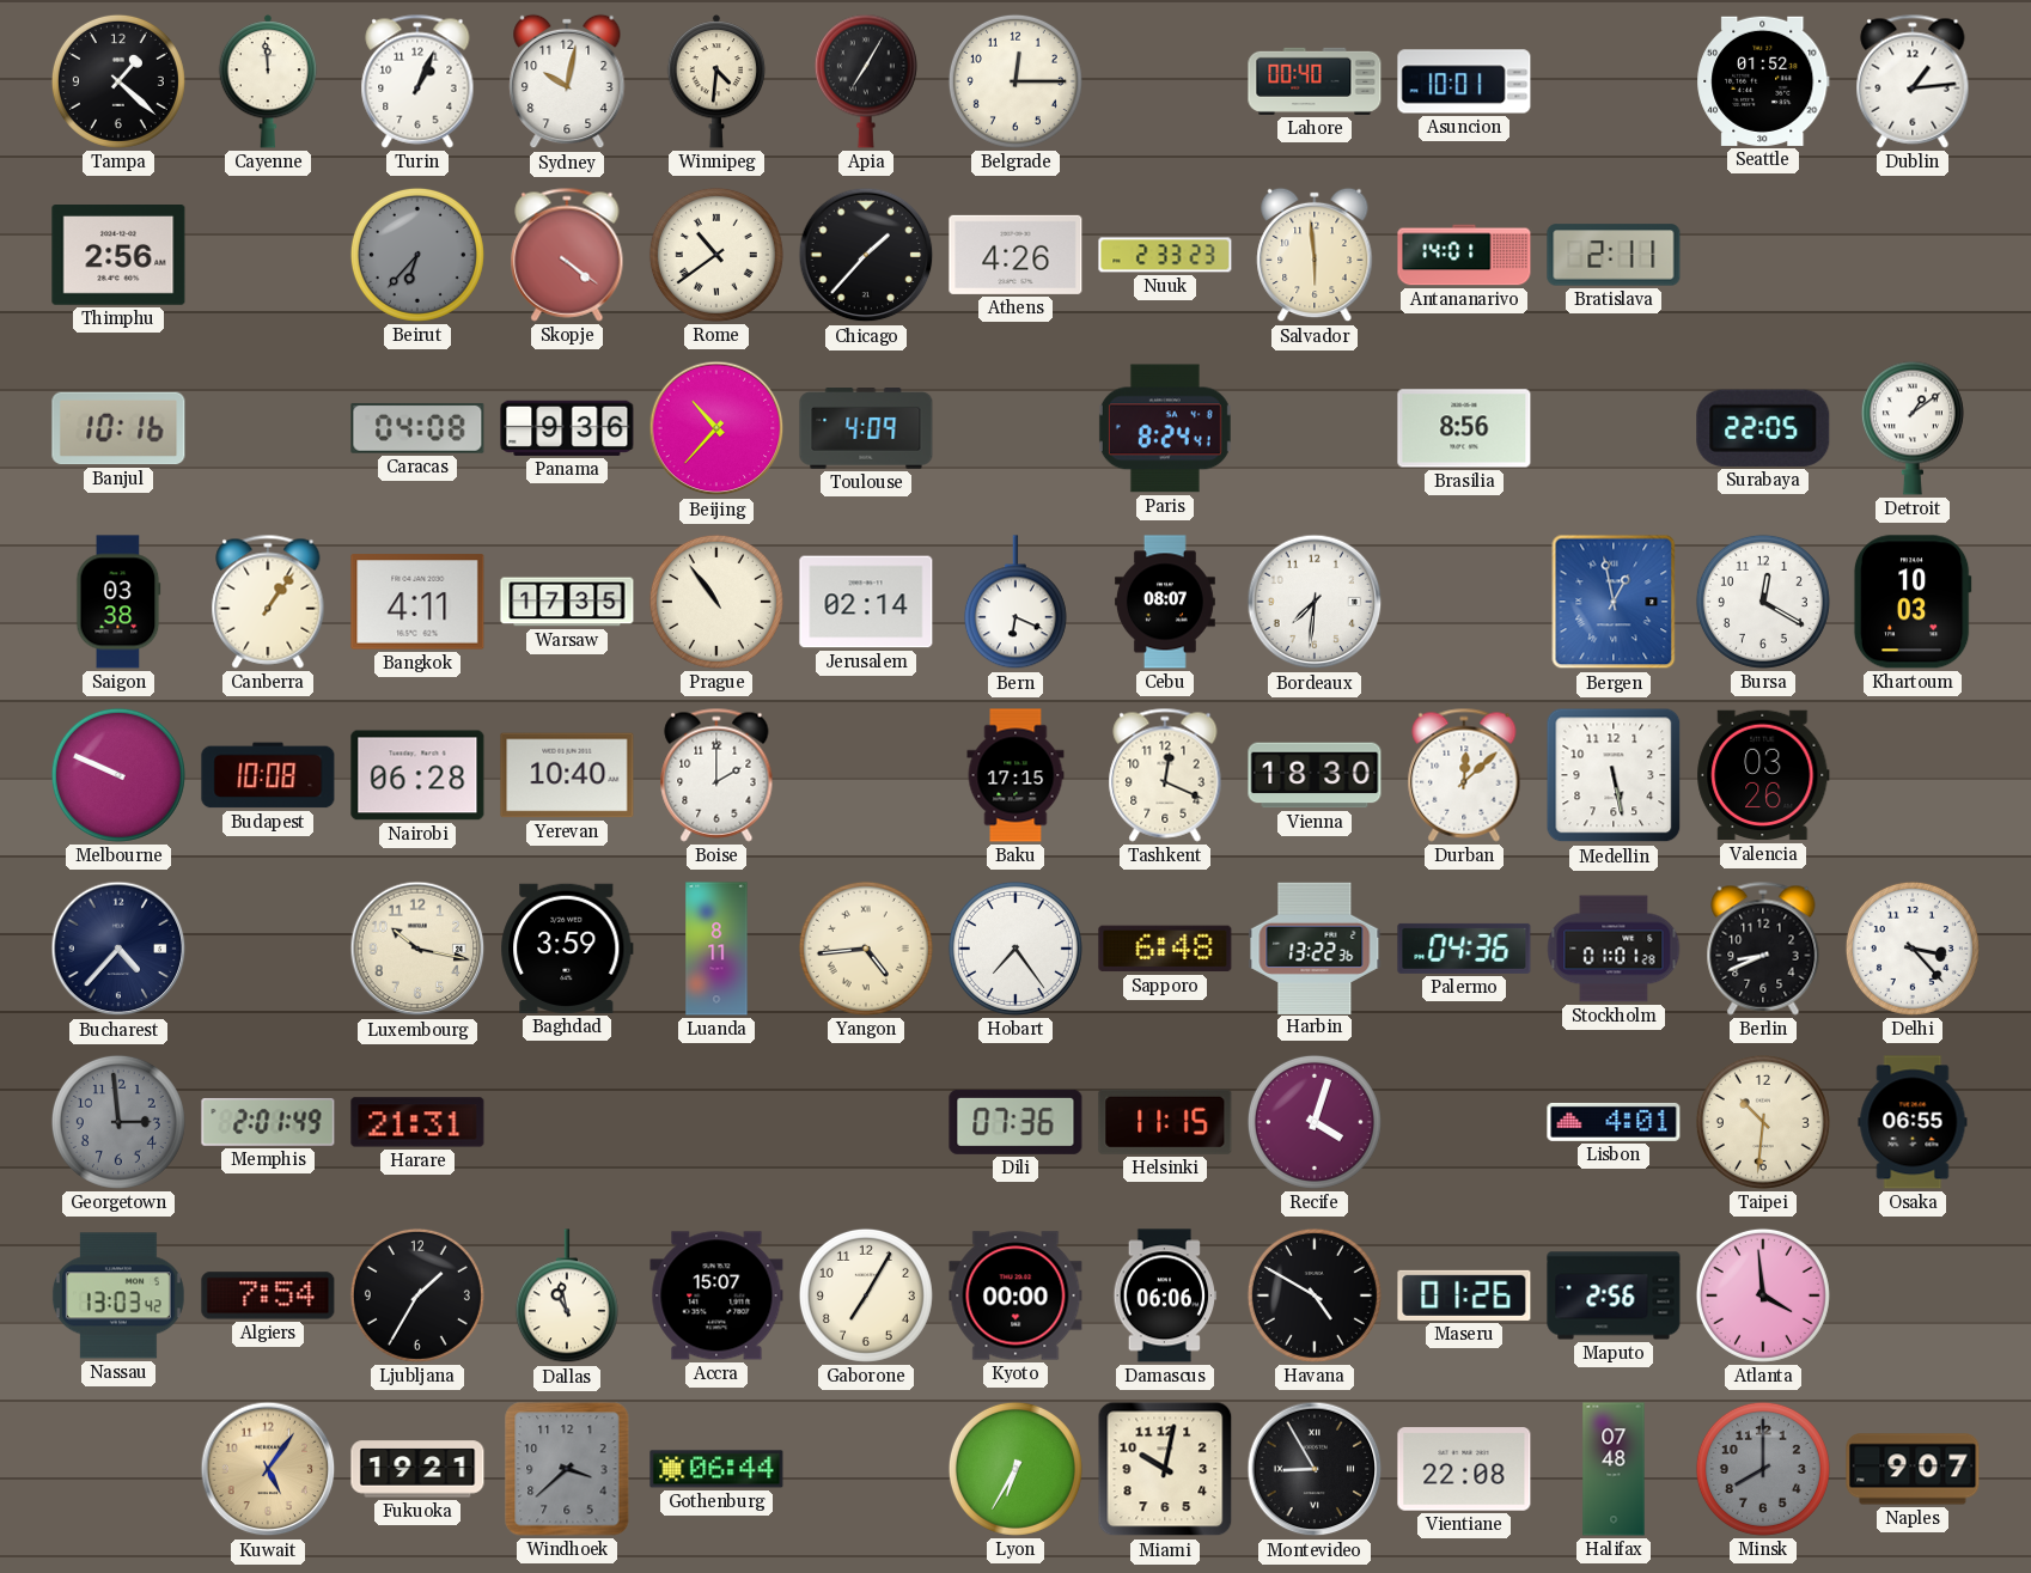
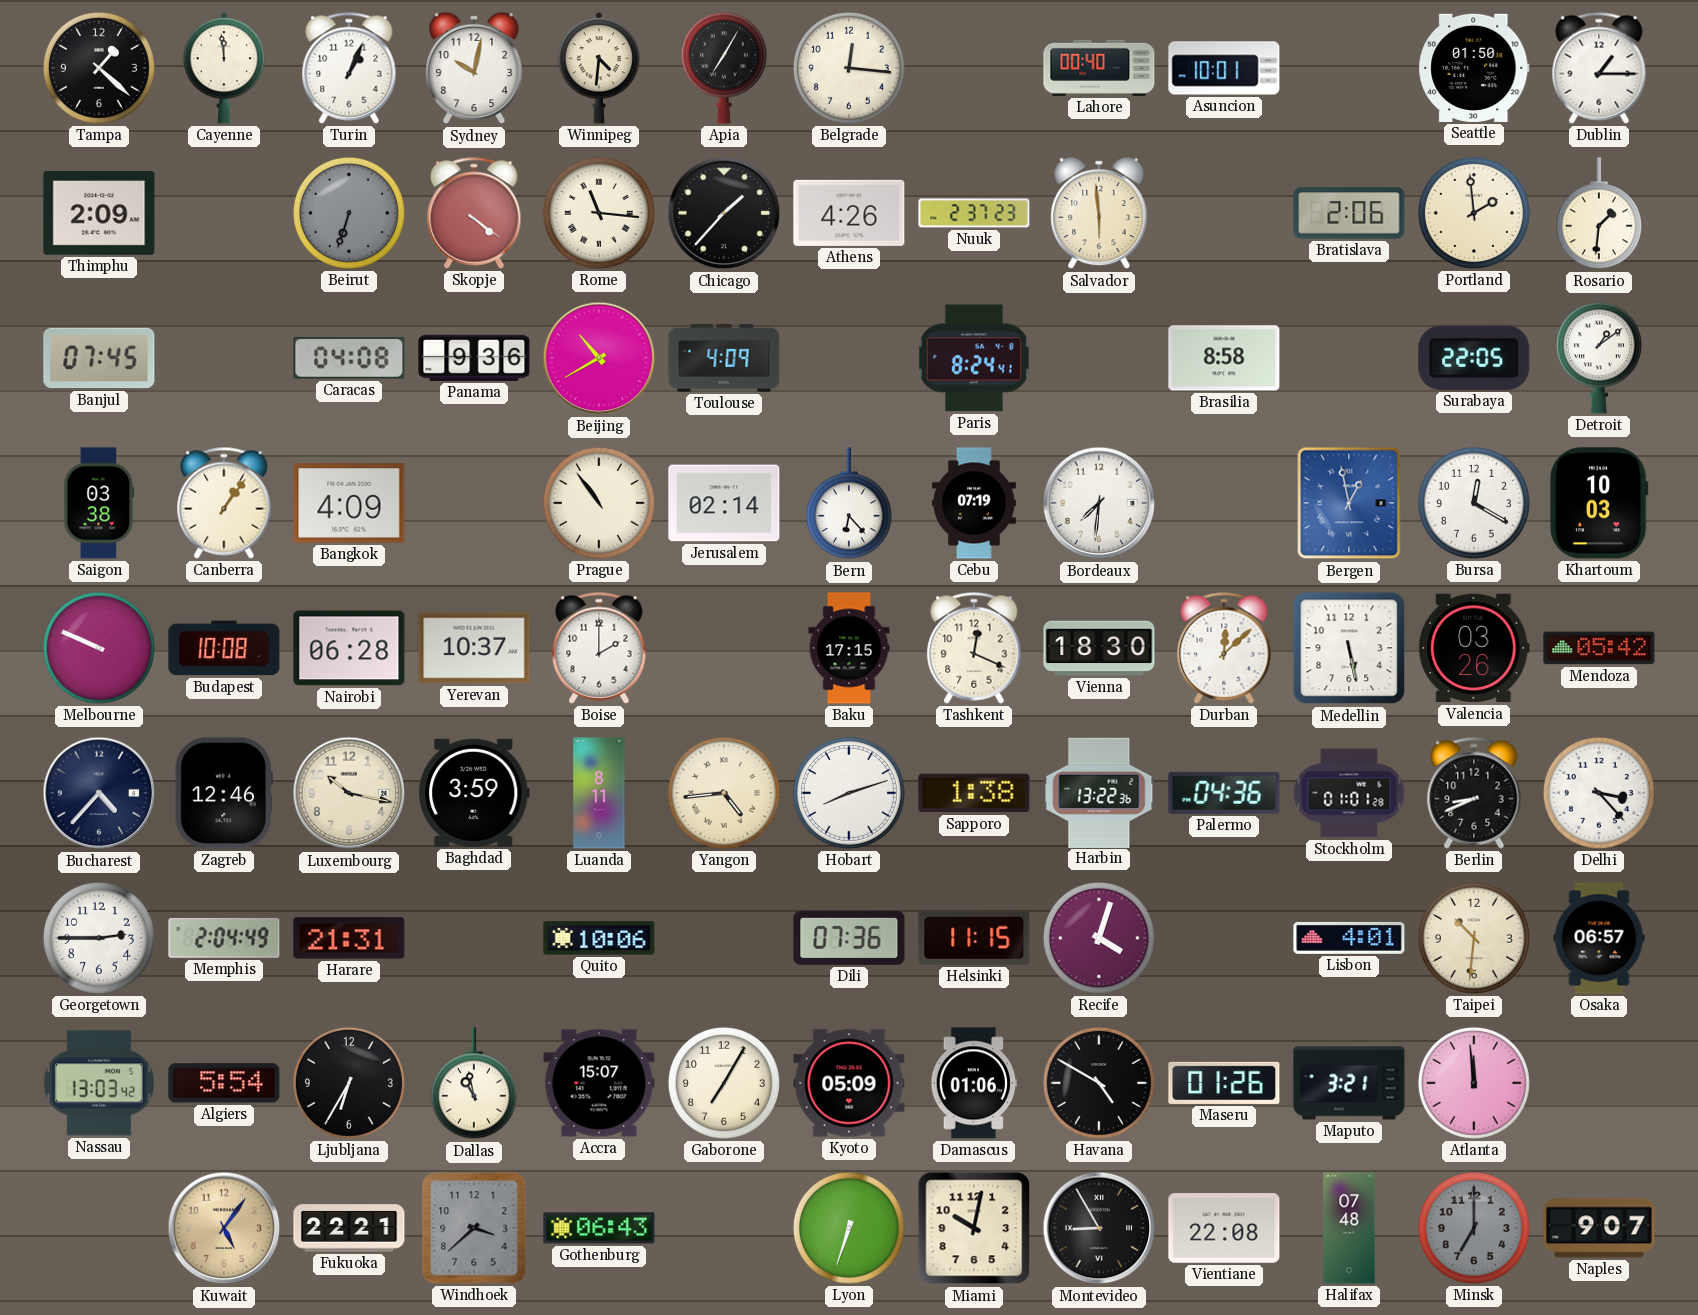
Belgrade: 12:15 -> 12:16 (849, 68)
Seattle: 01:52 -> 01:50 (1474, 68)
Dublin: 1:14 -> 1:15 (1599, 68)
Thimphu: 2:56 -> 2:09 (99, 214)
Beirut: 6:37 -> 6:33 (349, 213)
Rome: 10:39 -> 11:16 (599, 213)
Nuuk: 2:33 -> 2:37 (974, 213)
Antananarivo: 14:01 -> none (1464, 255)
Bratislava: 2:11 -> 2:06 (1349, 213)
Portland: none -> 1:59 (1474, 213)
Rosario: none -> 1:31 (1599, 214)
Banjul: 10:16 -> 07:45 (99, 358)
Beijing: 10:37 -> 10:40 (599, 358)
Brasilia: 8:56 -> 8:58 (1224, 358)
Bangkok: 4:11 -> 4:09 (349, 503)
Warsaw: 17:35 -> none (567, 602)
Bern: 6:19 -> 6:23 (849, 504)
Cebu: 08:07 -> 07:19 (974, 503)
Yerevan: 10:40 -> 10:37 (474, 648)
Mendoza: none -> 05:42 (1599, 648)
Zagreb: none -> 12:46 (224, 793)
Hobart: 7:24 -> 8:12 (849, 793)
Sapporo: 6:48 -> 1:38 (974, 793)
Georgetown: 2:59 -> 2:45 (99, 938)
Georgetown dial: grey -> white (99, 938)
Memphis: 2:01 -> 2:04 (224, 938)
Quito: none -> 10:06 (599, 938)
Osaka: 06:55 -> 06:57 (1599, 938)
Algiers: 7:54 -> 5:54 (224, 1083)
Ljubljana: 1:35 -> 6:35 (349, 1083)
Kyoto: 00:00 -> 05:09 (849, 1083)
Damascus: 06:06 -> 01:06 (974, 1083)
Maputo: 2:56 -> 3:21 (1349, 1083)
Atlanta: 3:59 -> 11:59 (1474, 1083)
Fukuoka: 19:21 -> 22:21 (349, 1228)
Gothenburg: 06:44 -> 06:43 (599, 1228)
Lyon: 6:35 -> 6:33 (849, 1228)
Minsk: 8:00 -> 7:00 (1474, 1228)
